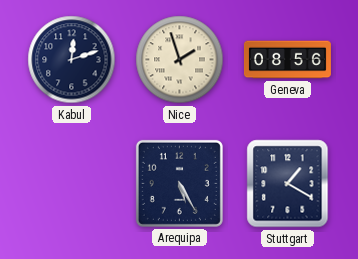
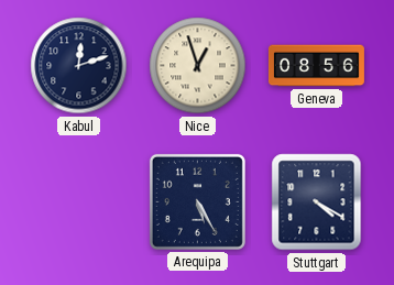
Nice: 1:57 -> 12:57 (198, 66)
Stuttgart: 1:20 -> 4:20 (317, 202)
